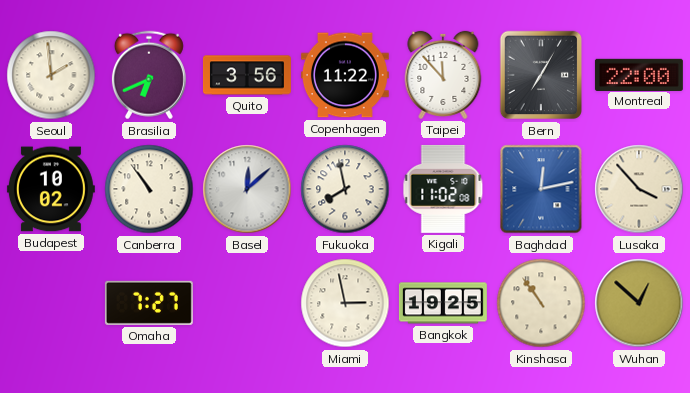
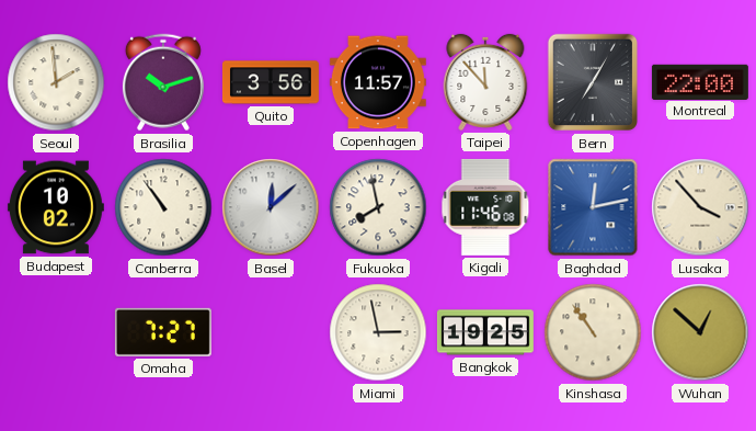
Brasilia: 6:41 -> 10:12 (163, 82)
Copenhagen: 11:22 -> 11:57 (378, 82)
Kigali: 11:02 -> 11:46 (485, 207)
